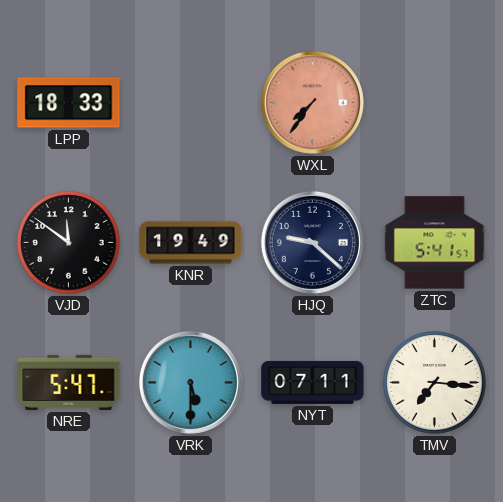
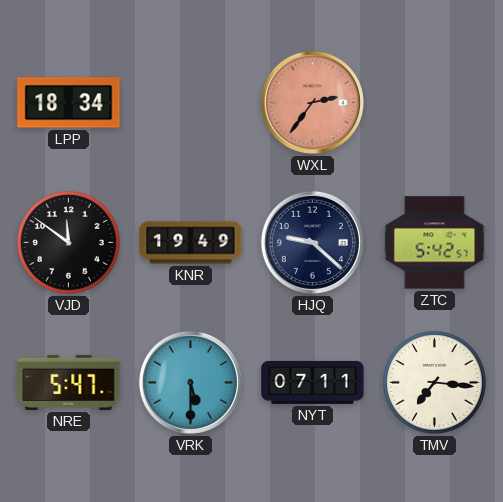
LPP: 18:33 -> 18:34 (69, 103)
WXL: 7:36 -> 2:36 (312, 102)
ZTC: 5:41 -> 5:42 (435, 243)
